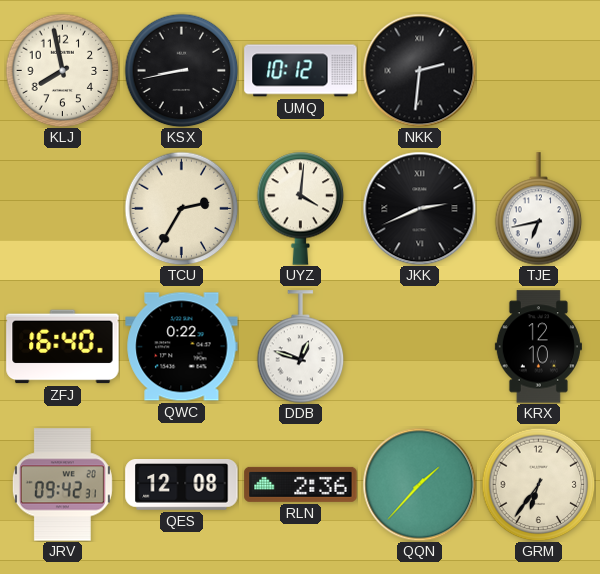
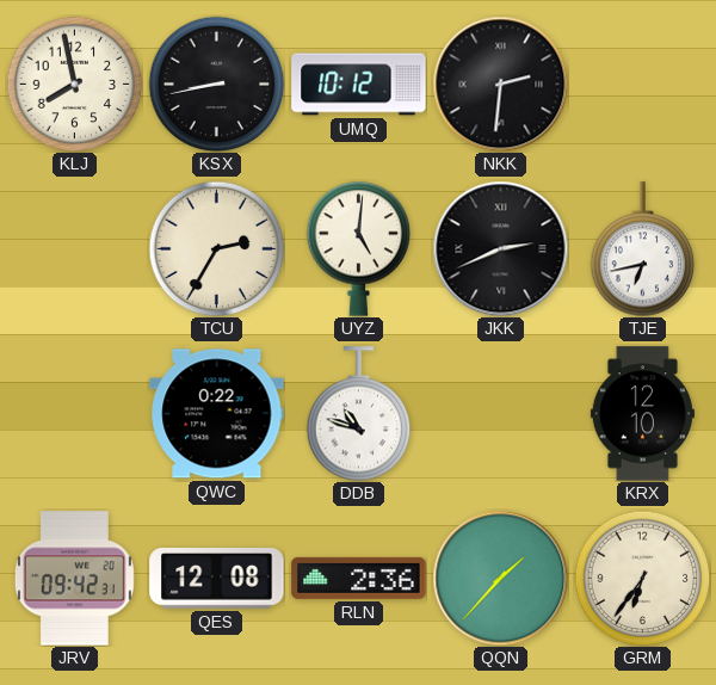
UYZ: 4:01 -> 5:01 (359, 248)
ZFJ: 16:40 -> none (63, 347)
DDB: 12:48 -> 10:48 (359, 414)
